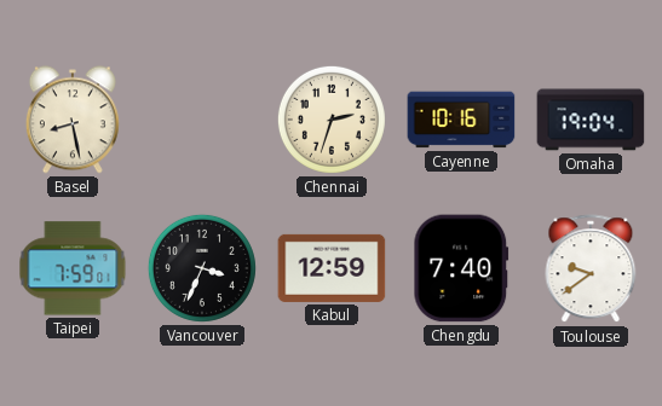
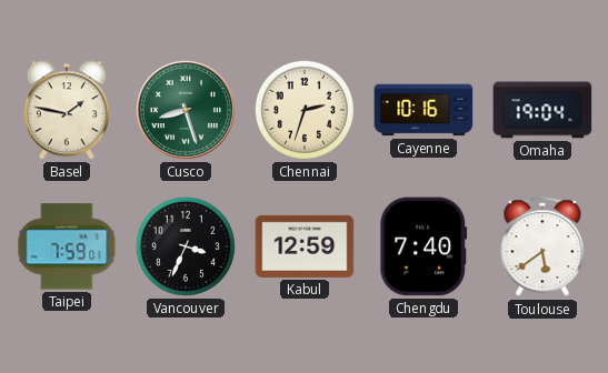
Basel: 8:28 -> 1:47 (67, 110)
Cusco: none -> 8:27 (186, 110)
Toulouse: 9:39 -> 5:39 (542, 248)
